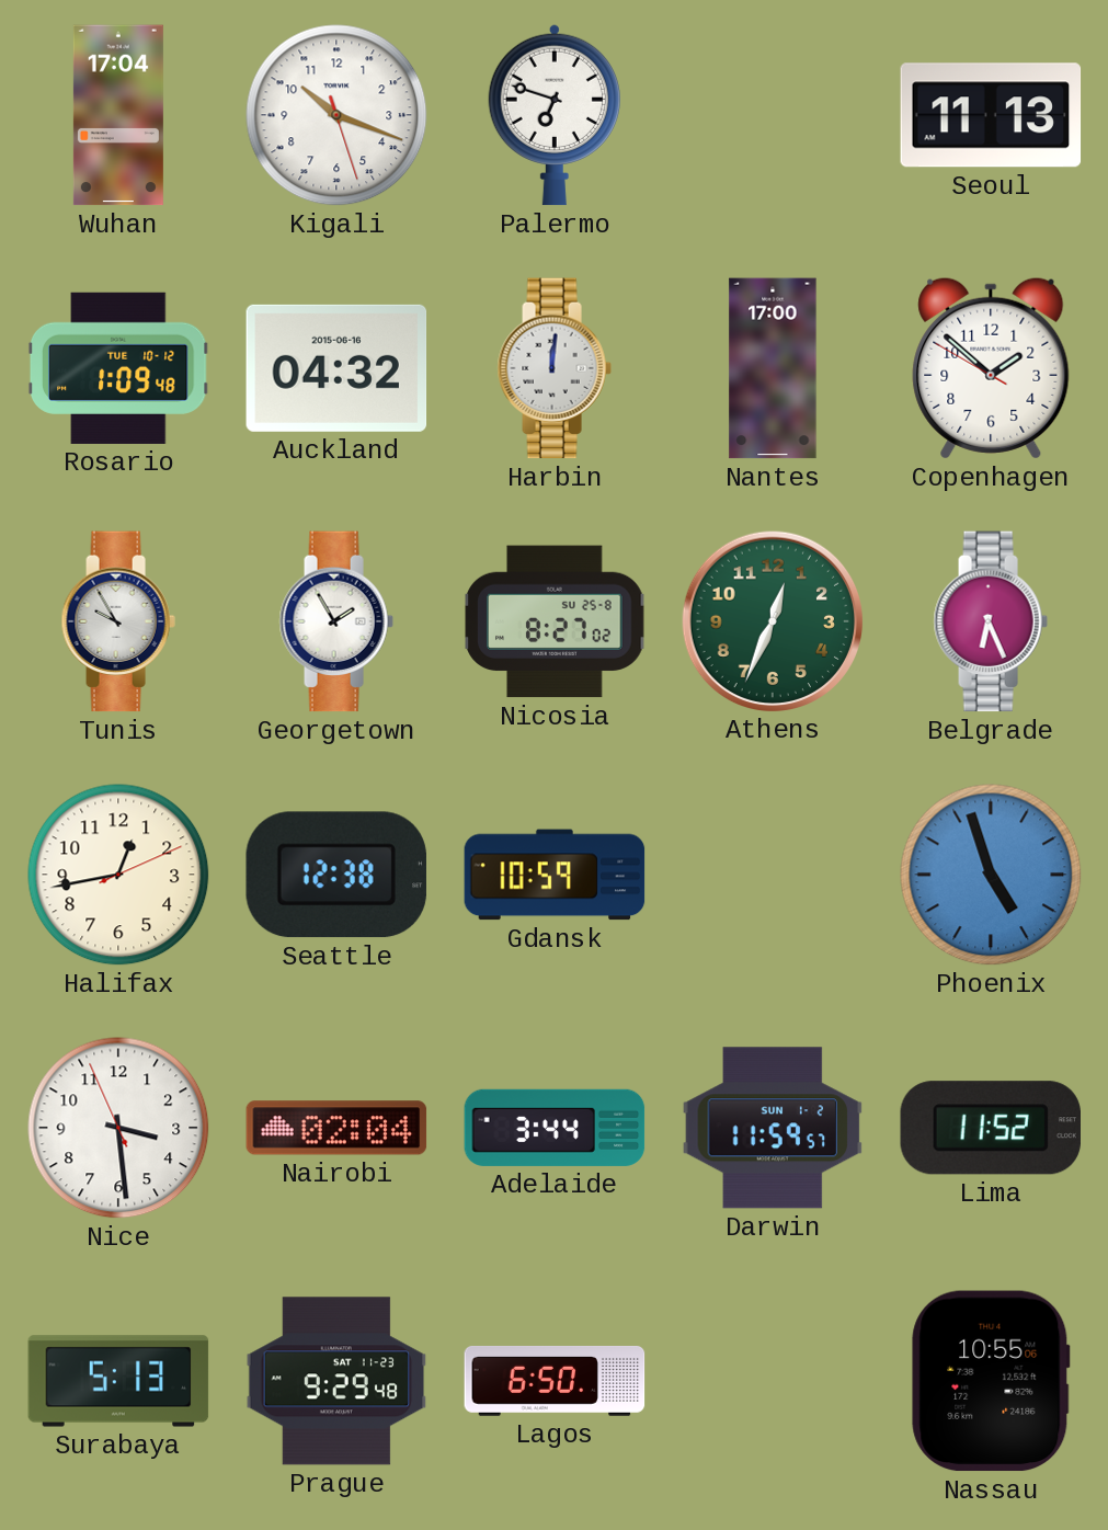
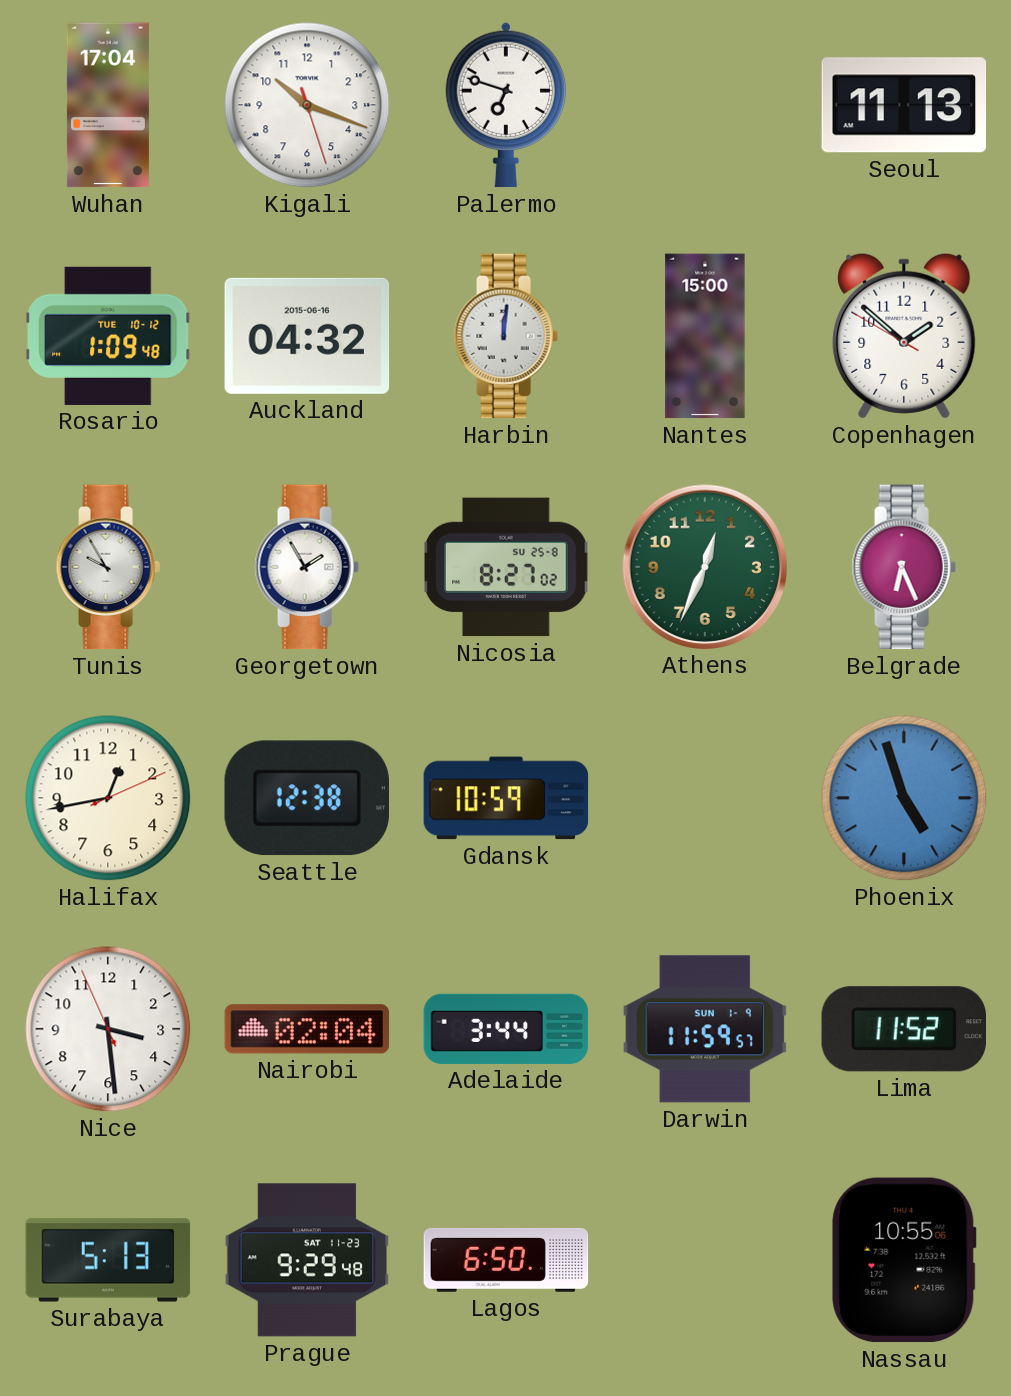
Nantes: 17:00 -> 15:00 (705, 336)
Darwin date: SUN 1-2 -> SUN 1-9 (705, 1029)
